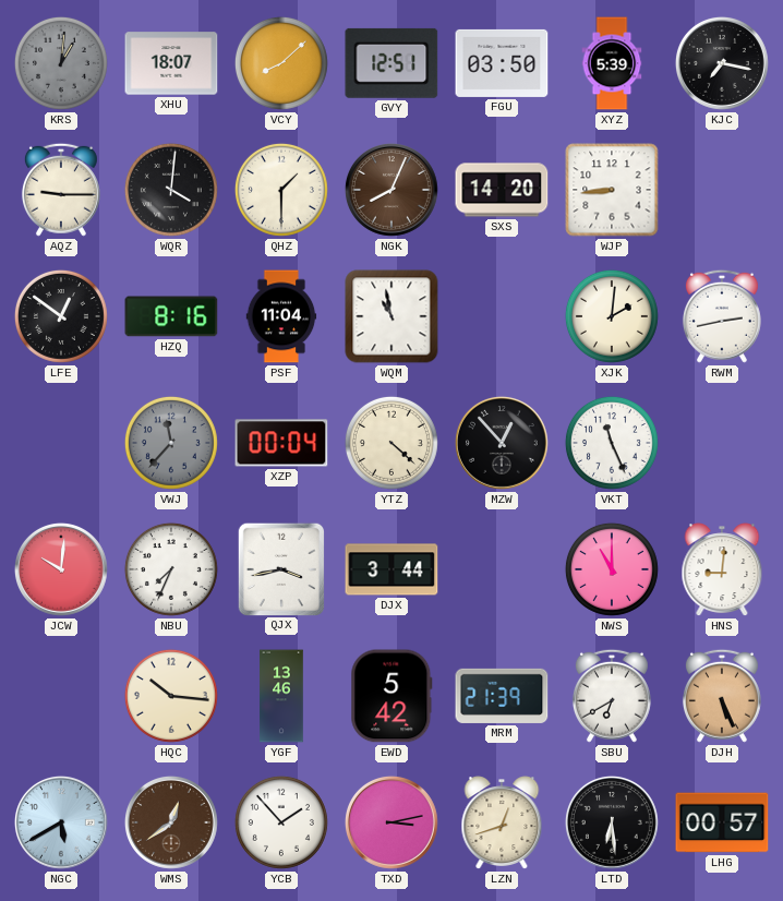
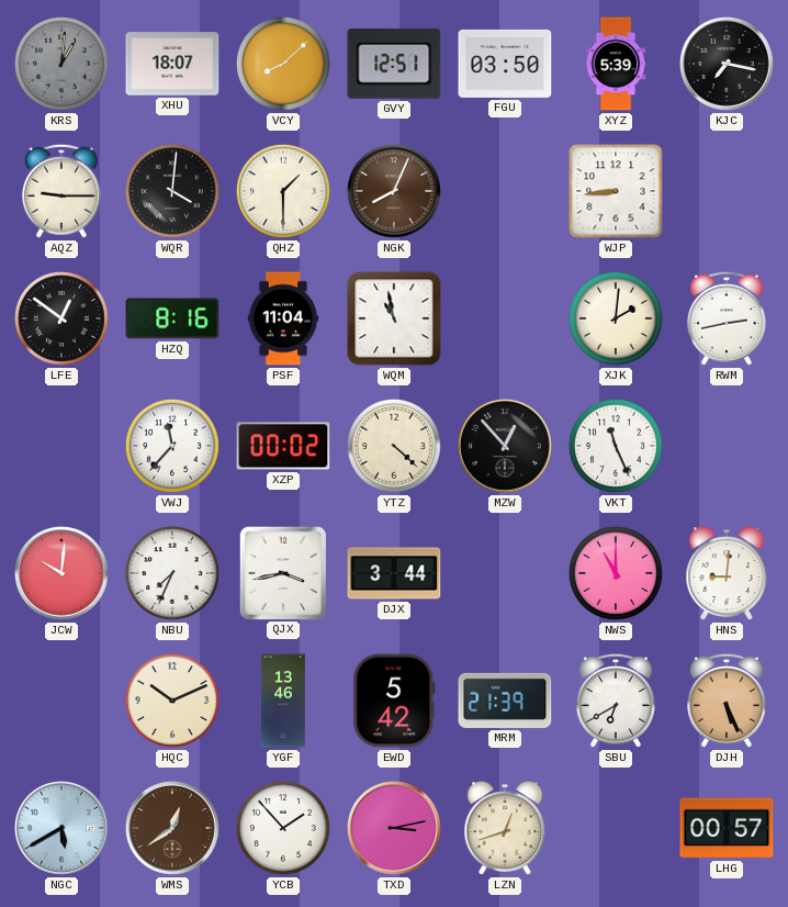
SXS: 14:20 -> none (502, 190)
VWJ dial: grey -> white (172, 446)
XZP: 00:04 -> 00:02 (283, 446)
HQC: 10:16 -> 10:11 (172, 701)
LTD: 6:29 -> none (612, 822)
